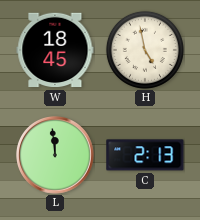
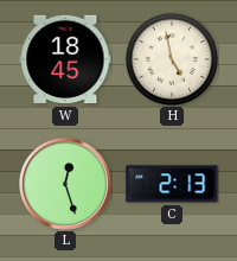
L: 11:59 -> 12:27 (65, 184)
